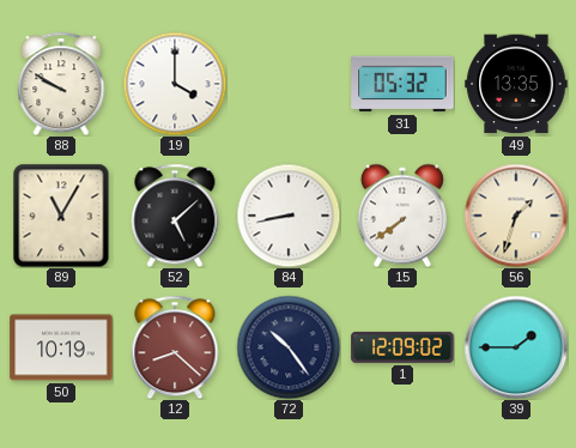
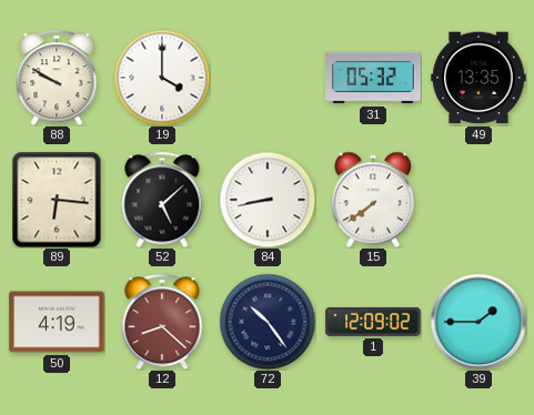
89: 11:05 -> 6:16 (57, 200)
56: 1:33 -> none (516, 216)
50: 10:19 -> 4:19 (57, 322)
